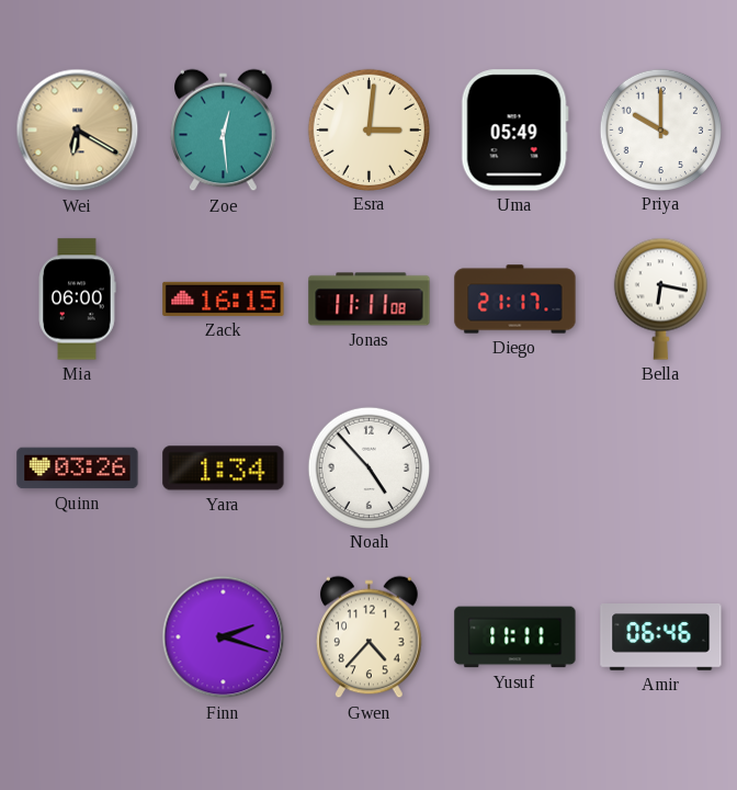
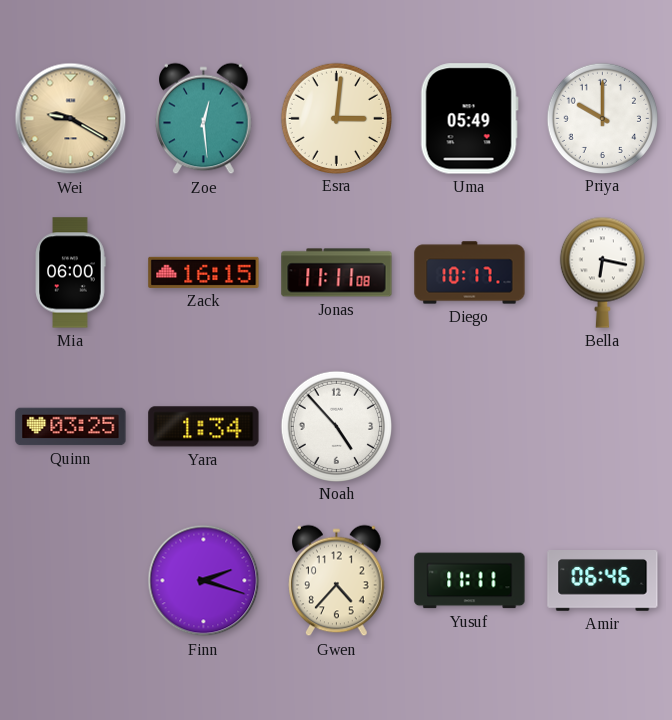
Wei: 6:20 -> 9:20 (71, 119)
Diego: 21:17 -> 10:17 (470, 273)
Quinn: 03:26 -> 03:25 (71, 427)
